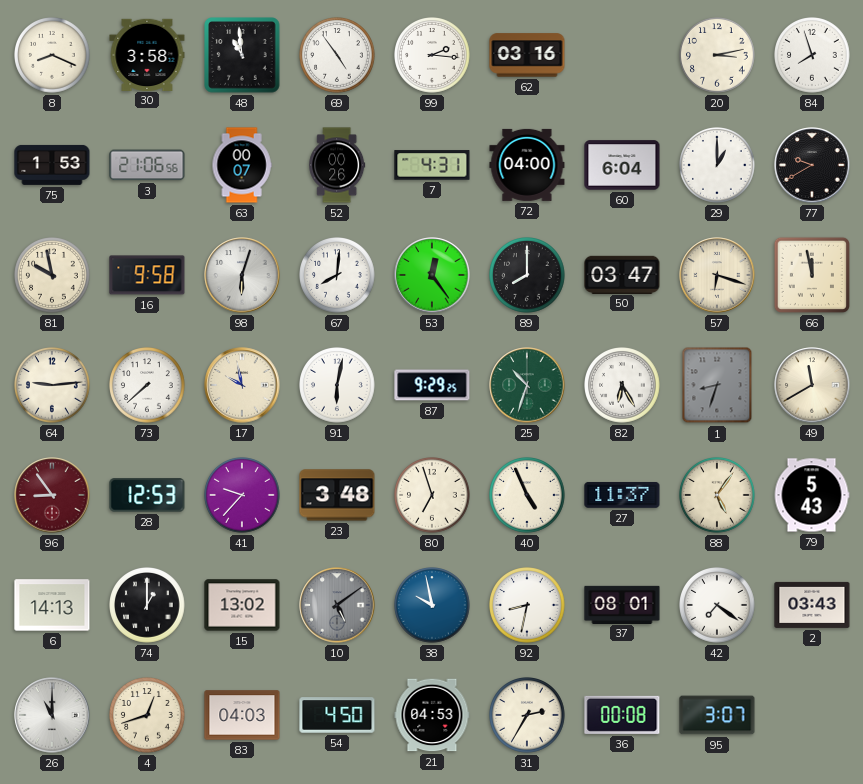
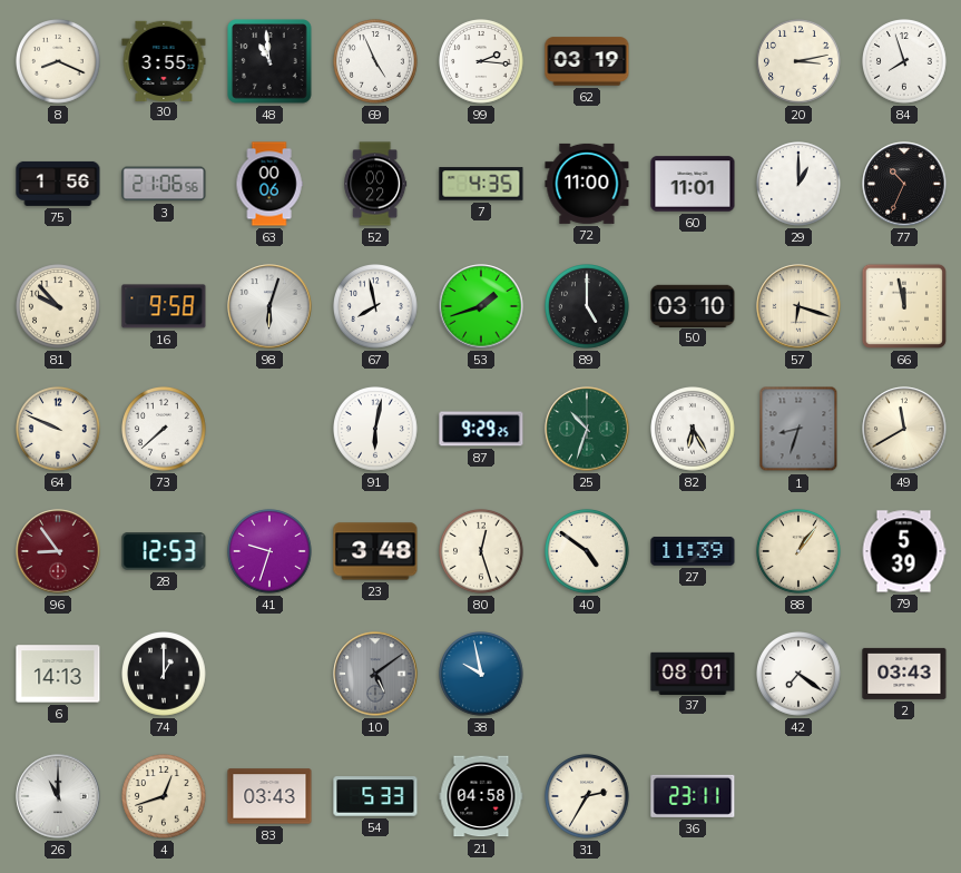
30: 3:58 -> 3:55 (164, 60)
69: 4:54 -> 4:56 (376, 62)
62: 03:16 -> 03:19 (587, 61)
75: 1:53 -> 1:56 (58, 184)
63: 00:07 -> 00:06 (269, 184)
52: 00:26 -> 00:22 (375, 184)
7: 4:31 -> 4:35 (481, 184)
72: 04:00 -> 11:00 (587, 184)
60: 6:04 -> 11:01 (693, 184)
77: 9:40 -> 10:34 (904, 184)
81: 9:58 -> 9:53 (59, 307)
67: 8:01 -> 7:58 (376, 307)
53: 12:24 -> 1:42 (481, 306)
89: 8:00 -> 5:00 (588, 307)
50: 03:47 -> 03:10 (693, 305)
64: 9:14 -> 9:49 (59, 430)
17: 9:58 -> none (242, 385)
41: 9:37 -> 9:33 (271, 552)
80: 6:57 -> 12:27 (482, 552)
40: 4:56 -> 4:51 (588, 552)
27: 11:37 -> 11:39 (693, 551)
88: 5:06 -> 1:06 (800, 552)
79: 5:43 -> 5:39 (904, 551)
15: 13:02 -> none (242, 605)
92: 8:32 -> none (528, 606)
83: 04:03 -> 03:43 (269, 796)
54: 4:50 -> 5:33 (375, 796)
21: 04:53 -> 04:58 (481, 796)
36: 00:08 -> 23:11 (693, 796)
95: 3:07 -> none (717, 715)
